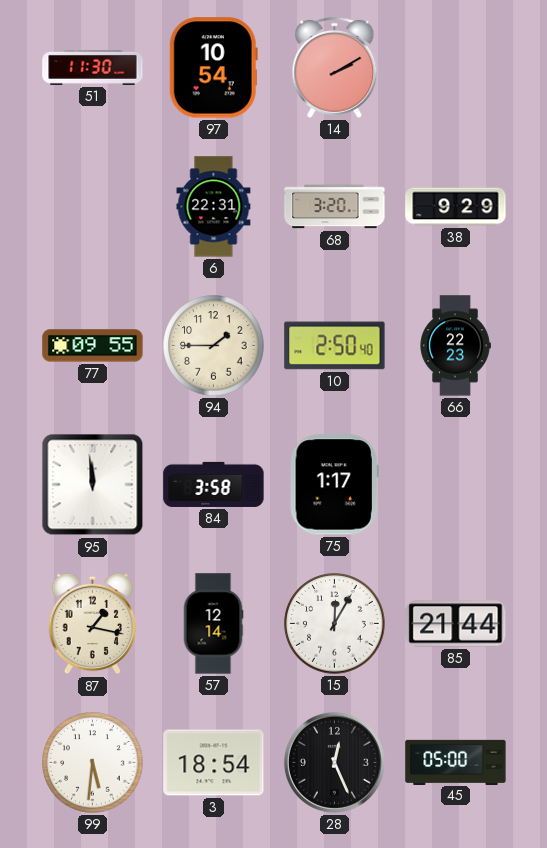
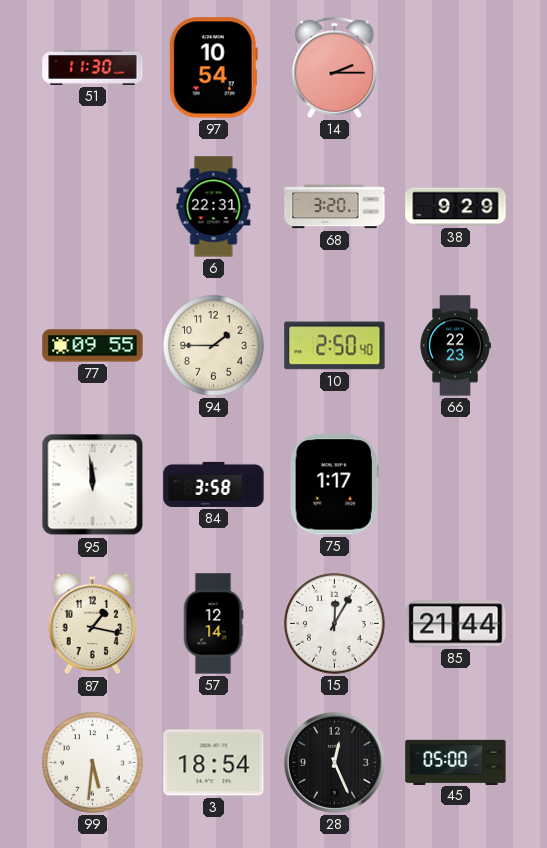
14: 2:10 -> 2:15 (335, 67)
